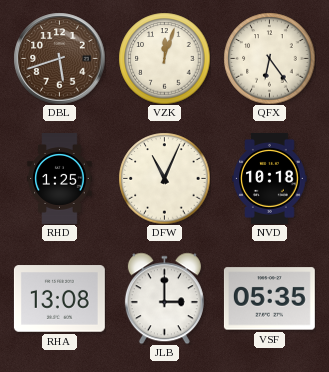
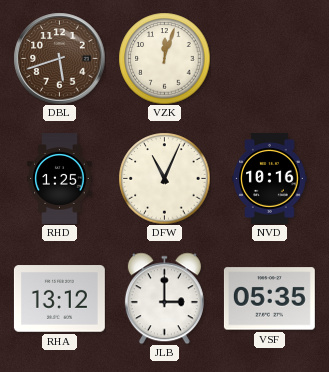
QFX: 6:24 -> none (269, 58)
NVD: 10:18 -> 10:16 (270, 178)
RHA: 13:08 -> 13:12 (59, 299)
